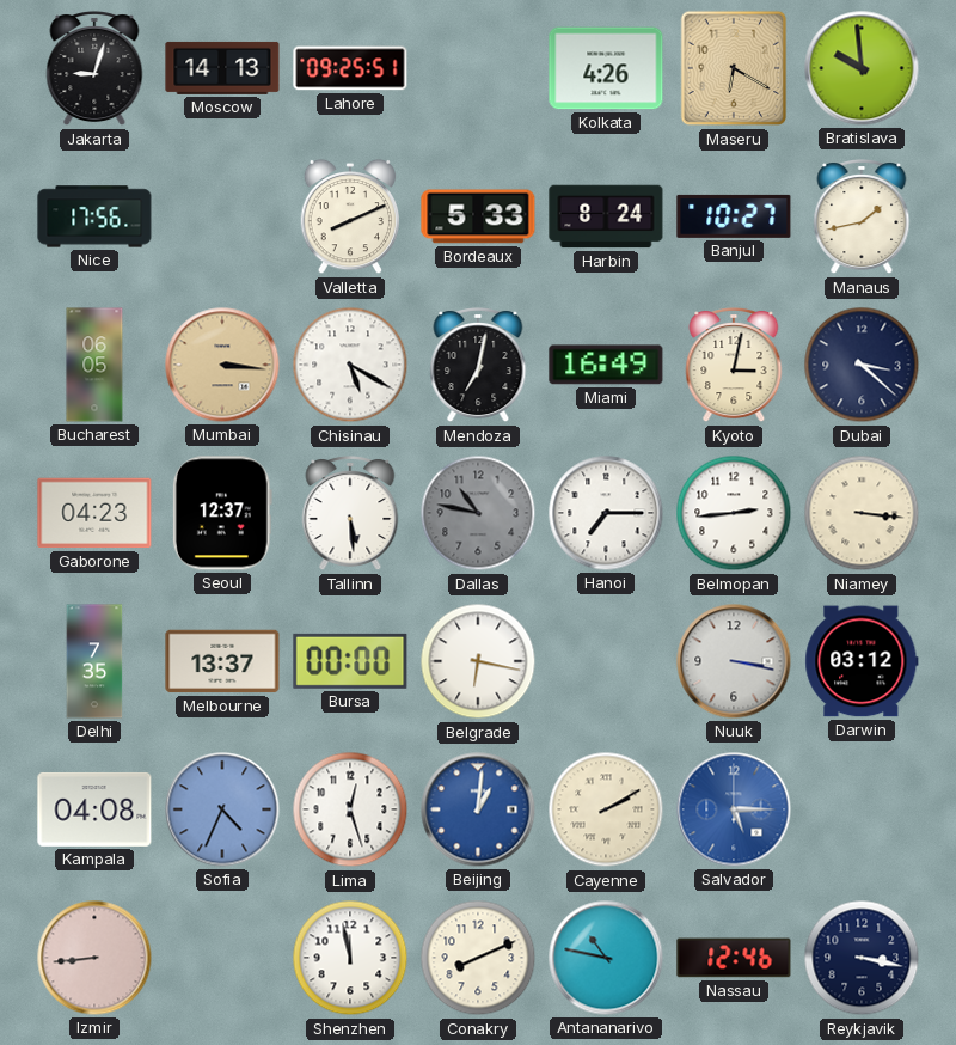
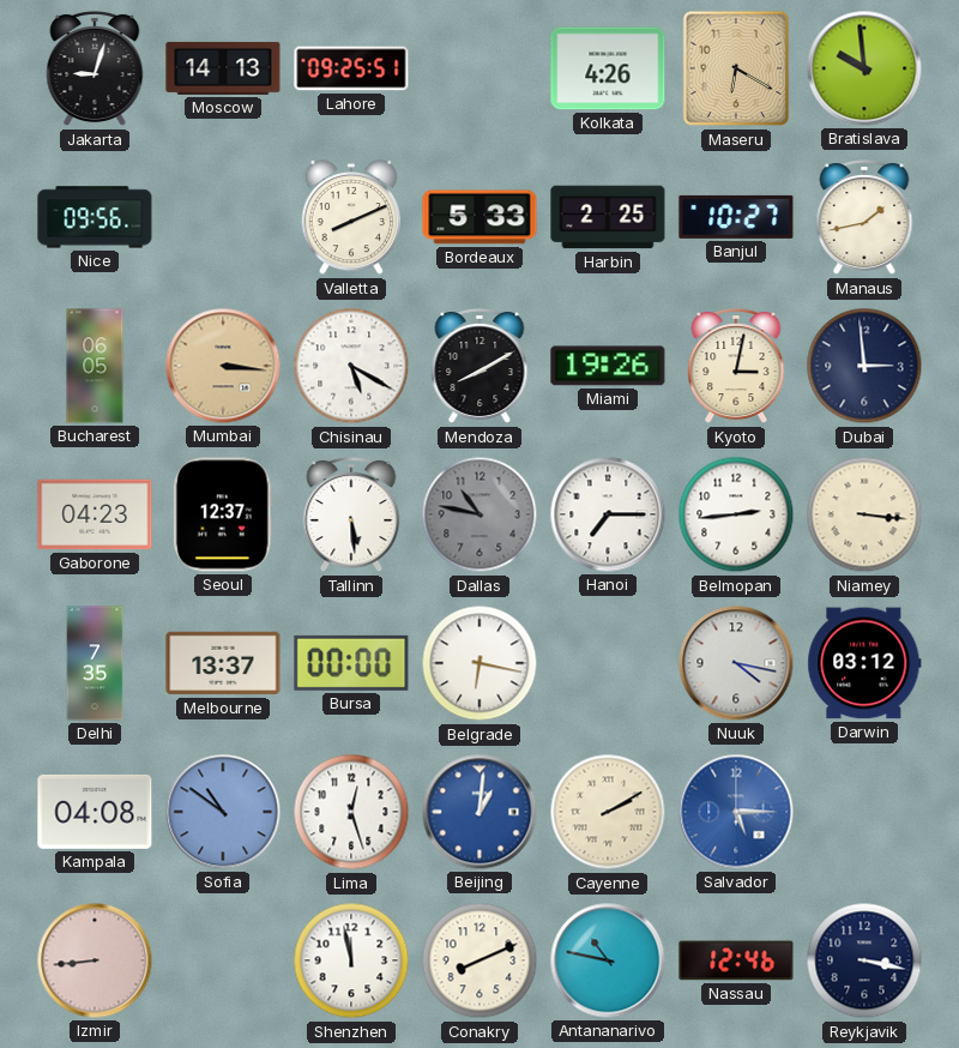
Nice: 17:56 -> 09:56 (95, 217)
Harbin: 8:24 -> 2:25 (608, 217)
Mendoza: 7:02 -> 8:10 (479, 367)
Miami: 16:49 -> 19:26 (608, 366)
Dubai: 3:22 -> 2:59 (864, 366)
Nuuk: 3:17 -> 4:17 (736, 663)
Sofia: 4:34 -> 10:51 (223, 812)
